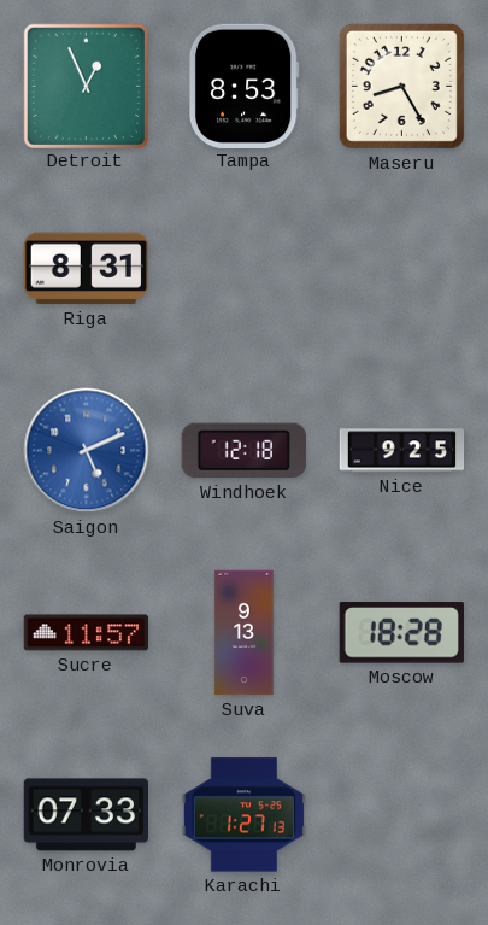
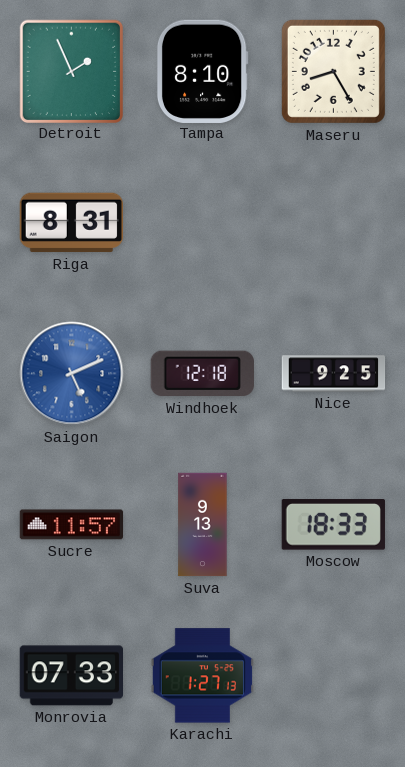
Detroit: 12:56 -> 1:56 (71, 71)
Tampa: 8:53 -> 8:10 (202, 71)
Moscow: 18:28 -> 18:33 (333, 525)
